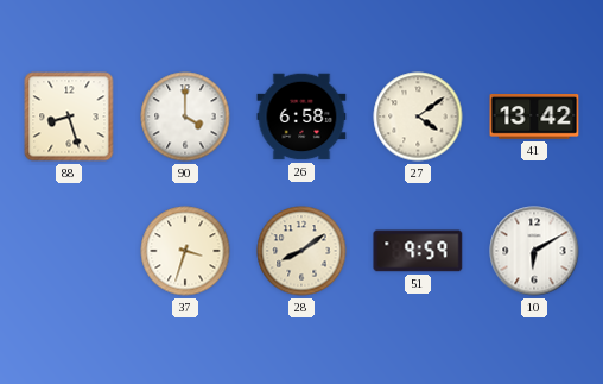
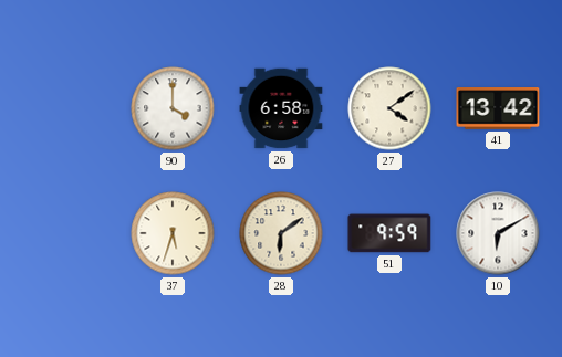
88: 8:27 -> none (69, 117)
37: 3:33 -> 5:33 (173, 233)
28: 8:09 -> 6:09 (281, 233)
